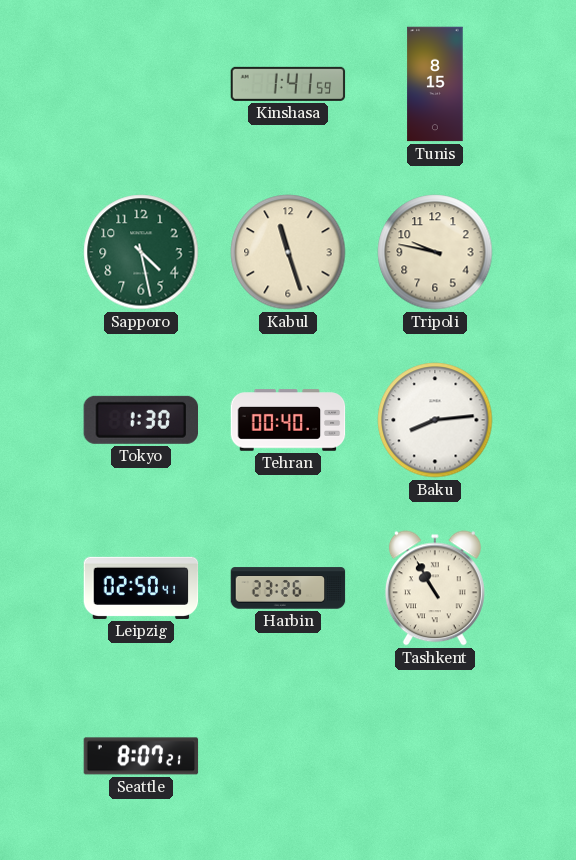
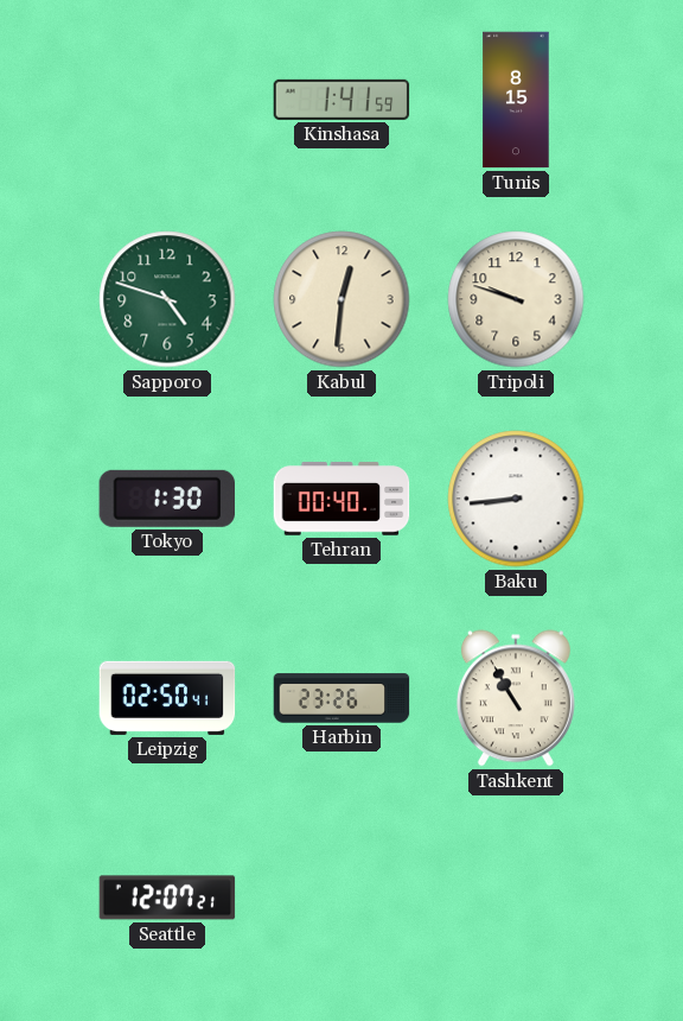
Sapporo: 4:28 -> 4:48 (167, 299)
Kabul: 11:27 -> 12:31 (341, 299)
Tripoli: 9:47 -> 9:48 (516, 299)
Baku: 8:14 -> 8:44 (516, 499)
Seattle: 8:07 -> 12:07 (167, 898)
